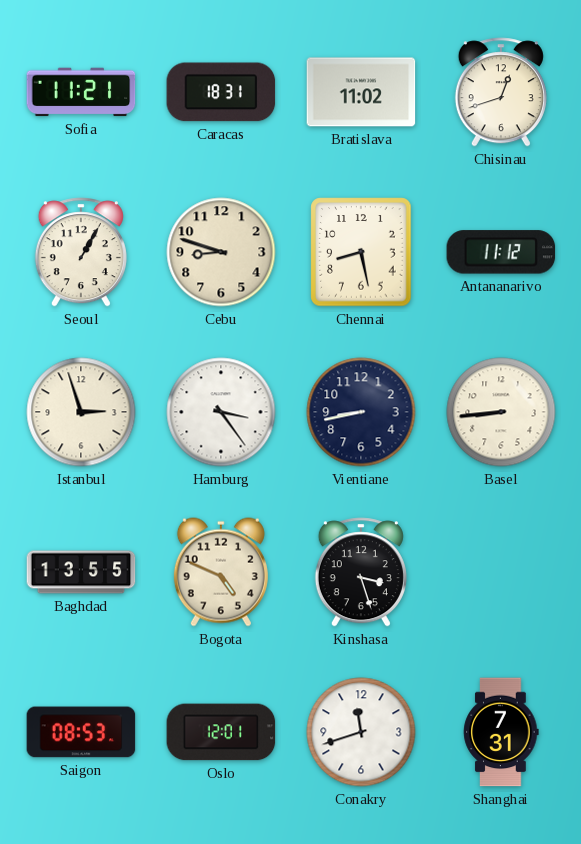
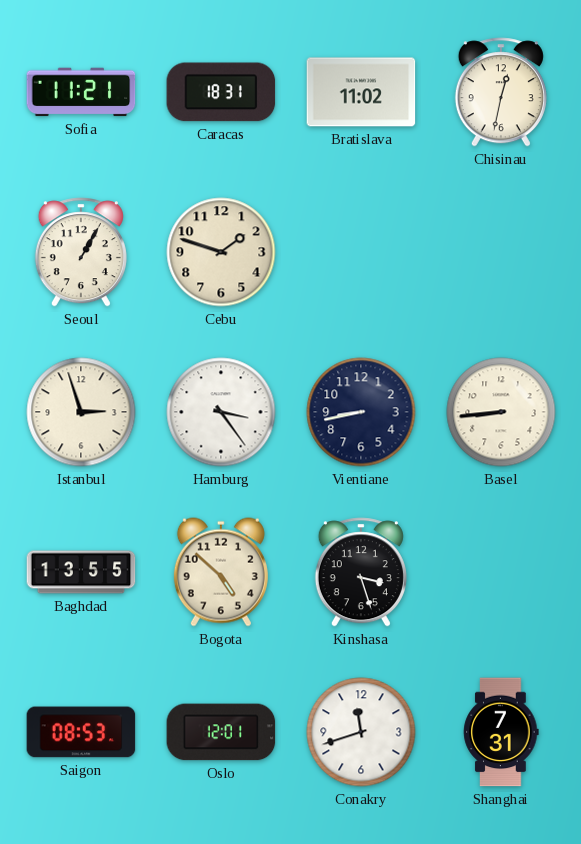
Chisinau: 12:42 -> 12:32 (501, 92)
Cebu: 8:48 -> 1:48 (221, 252)
Chennai: 8:28 -> none (361, 252)
Antananarivo: 11:12 -> none (501, 252)
Bogota: 4:49 -> 4:52 (221, 572)
